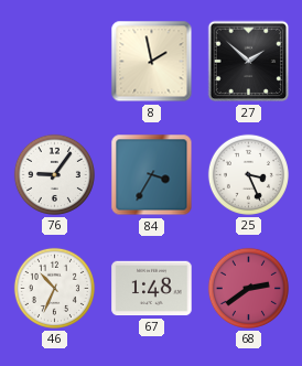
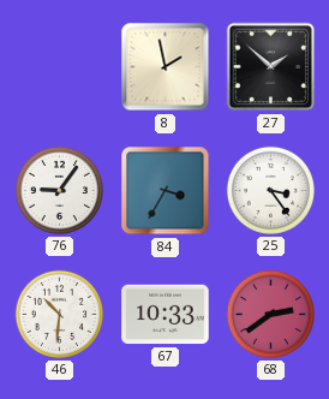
25: 3:26 -> 3:24 (270, 190)
46: 10:34 -> 10:31 (59, 314)
67: 1:48 -> 10:33 (166, 315)
